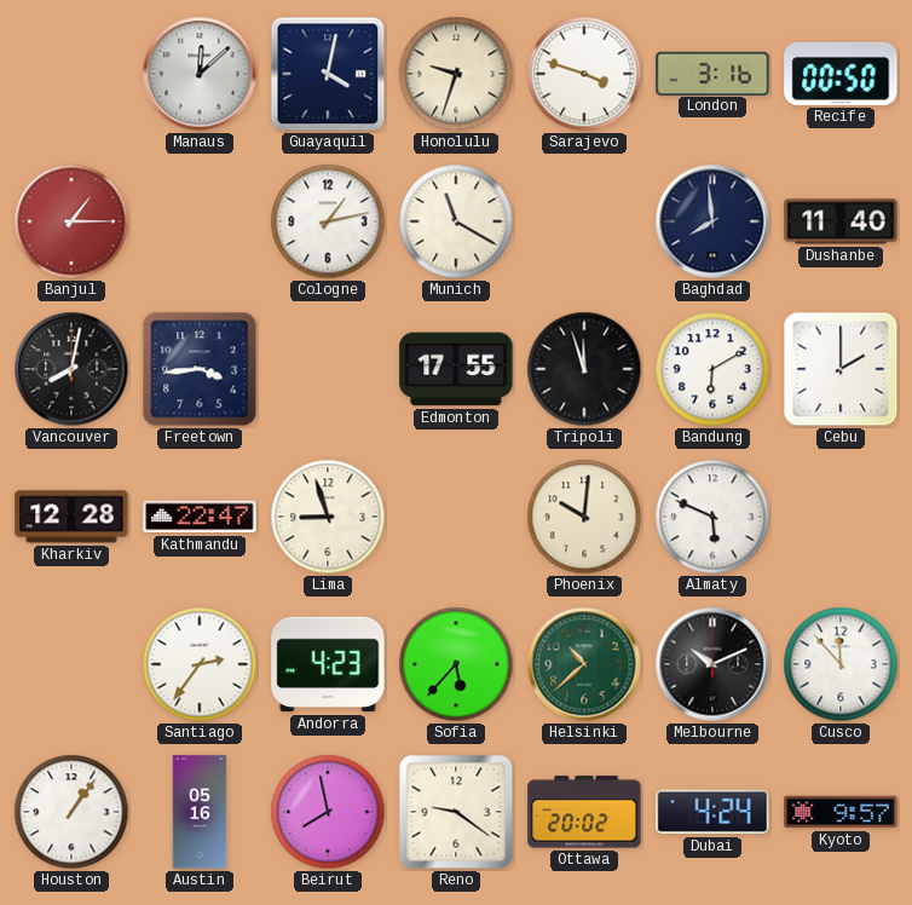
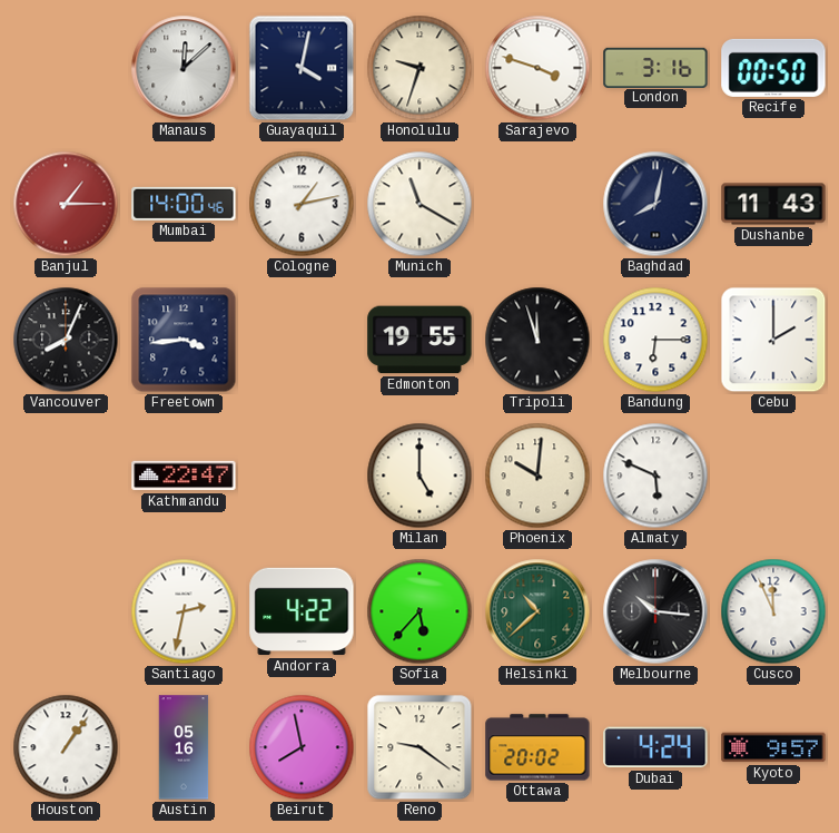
Mumbai: none -> 14:00 (184, 204)
Baghdad: 7:59 -> 8:02 (655, 204)
Dushanbe: 11:40 -> 11:43 (773, 204)
Vancouver: 8:02 -> 8:04 (66, 340)
Edmonton: 17:55 -> 19:55 (420, 340)
Bandung: 6:10 -> 6:15 (655, 340)
Kharkiv: 12:28 -> none (71, 517)
Lima: 8:57 -> none (328, 517)
Milan: none -> 5:00 (420, 476)
Santiago: 2:36 -> 2:32 (184, 611)
Andorra: 4:23 -> 4:22 (302, 611)
Melbourne: 10:11 -> 10:16 (655, 611)
Cusco: 11:53 -> 11:56 (773, 611)
